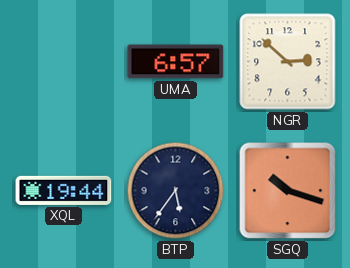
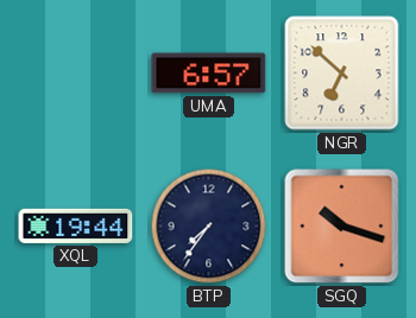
NGR: 2:52 -> 6:52 (342, 74)
BTP: 5:36 -> 7:36 (209, 227)
